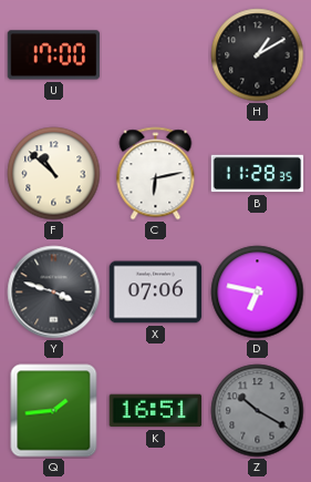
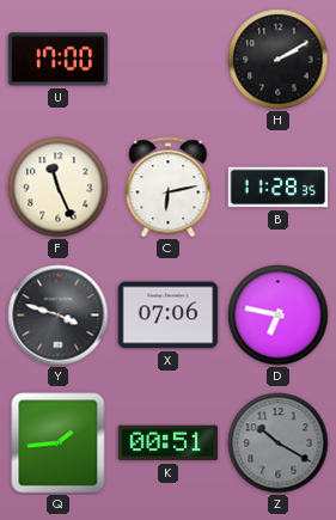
H: 1:10 -> 2:10 (279, 60)
F: 10:52 -> 11:26 (59, 188)
K: 16:51 -> 00:51 (169, 443)
